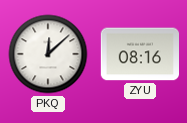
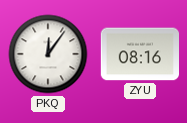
PKQ: 12:08 -> 12:06 (48, 54)
